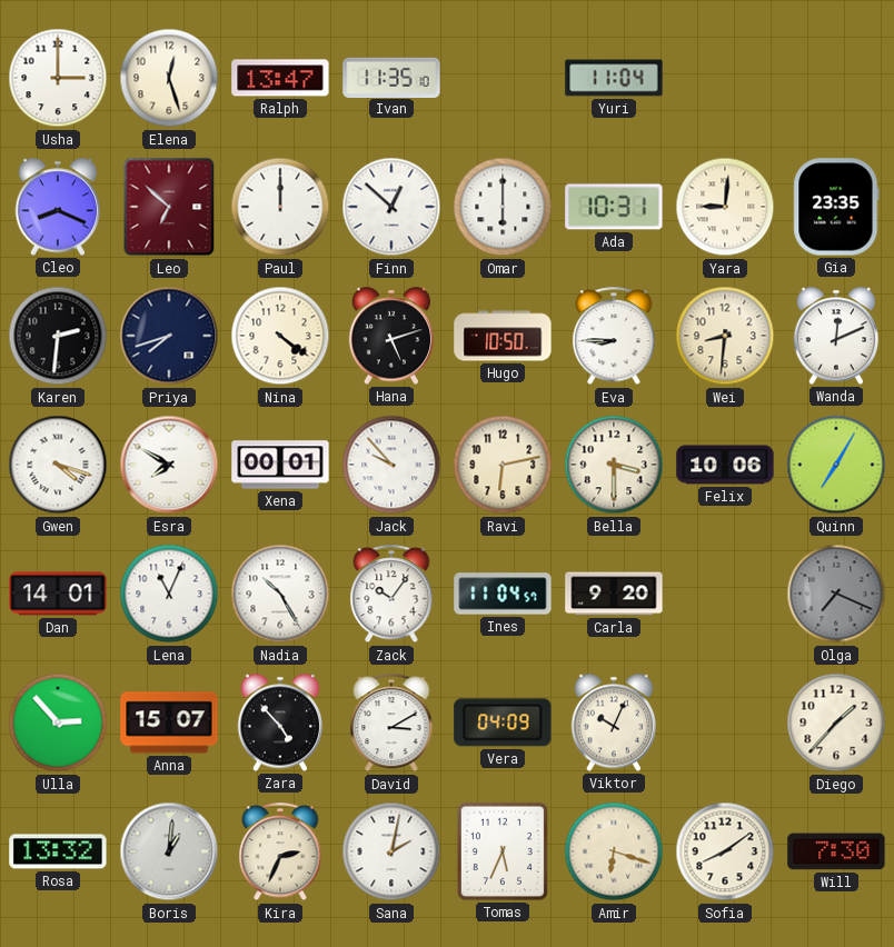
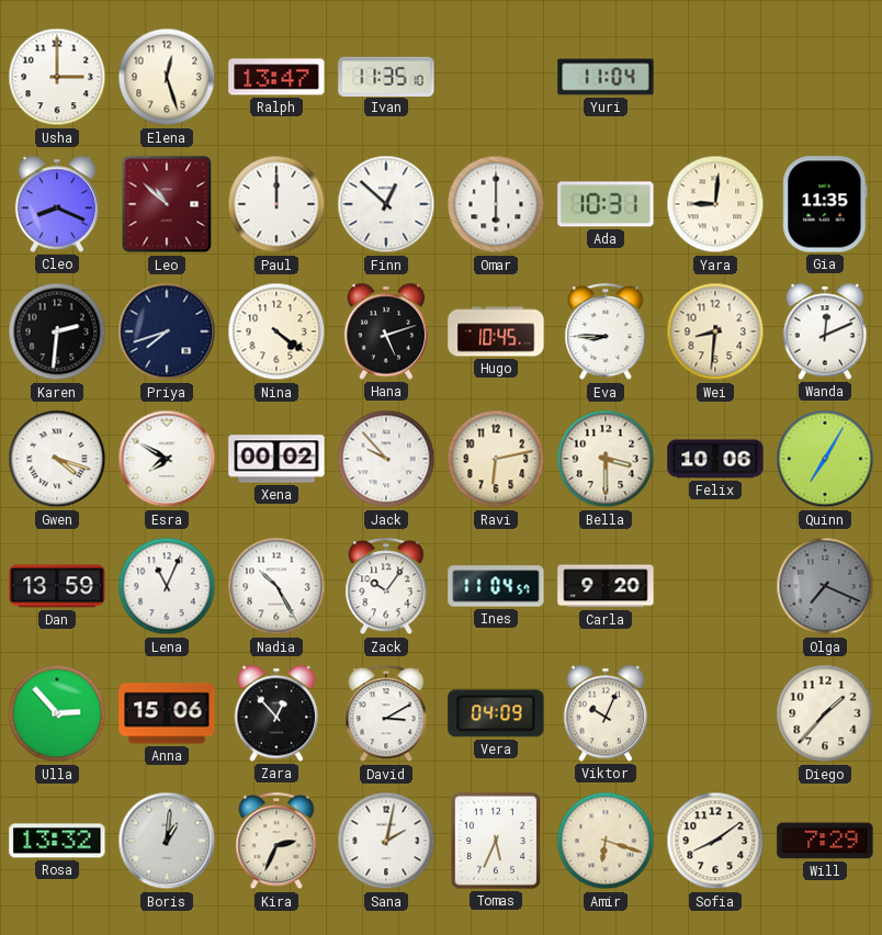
Leo: 6:52 -> 10:52 (167, 204)
Gia: 23:35 -> 11:35 (825, 204)
Hugo: 10:50 -> 10:45 (496, 331)
Xena: 00:01 -> 00:02 (276, 459)
Dan: 14:01 -> 13:59 (57, 586)
Anna: 15:07 -> 15:06 (167, 713)
Zara: 4:53 -> 12:53 (276, 713)
Will: 7:30 -> 7:29 (825, 841)
